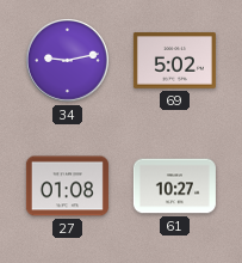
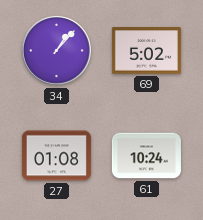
34: 9:13 -> 1:07 (56, 50)
61: 10:27 -> 10:24 (146, 156)
